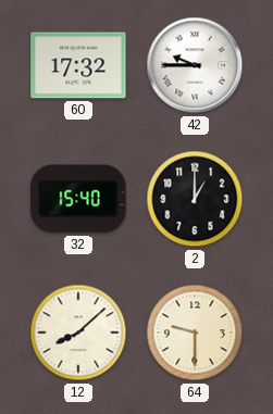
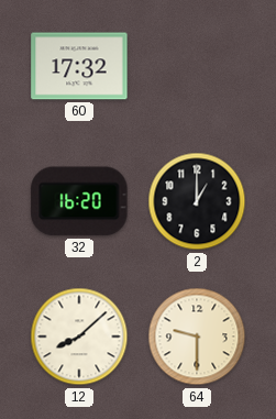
42: 9:45 -> none (195, 65)
32: 15:40 -> 16:20 (79, 201)
